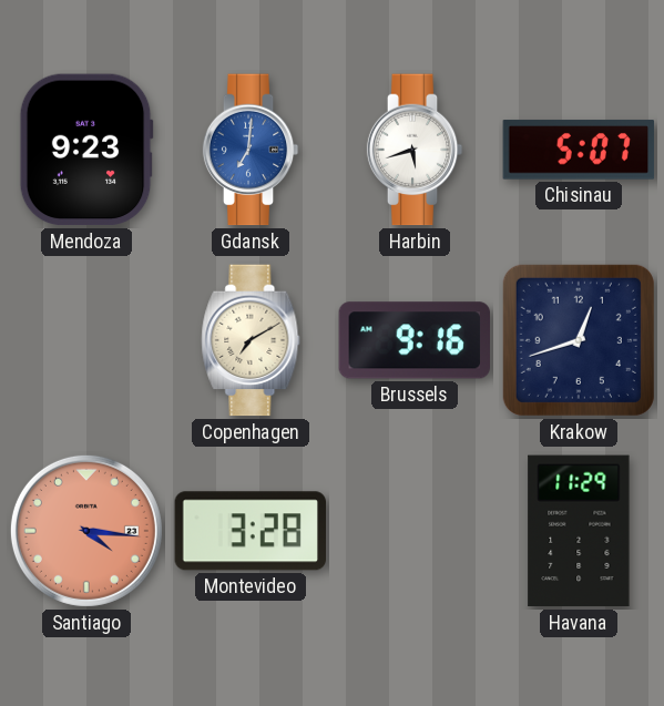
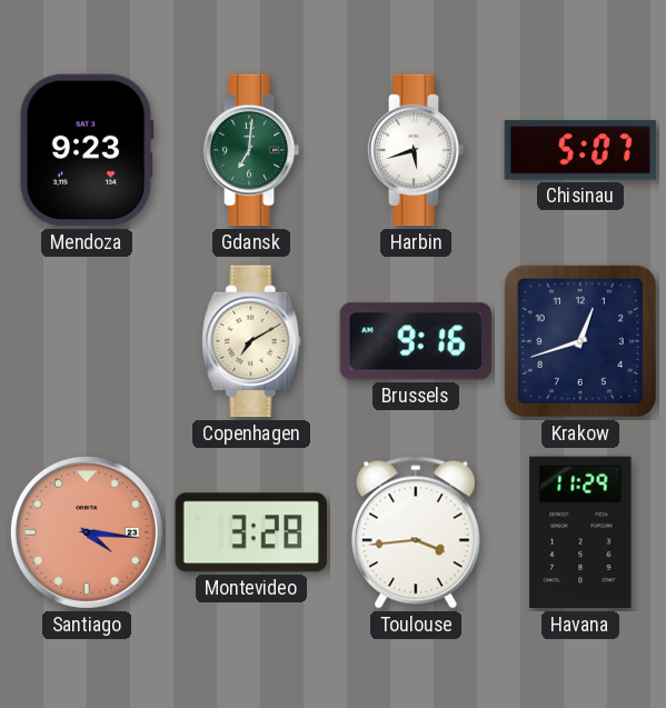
Gdansk dial: blue -> green (251, 150)
Toulouse: none -> 3:44 (416, 532)
